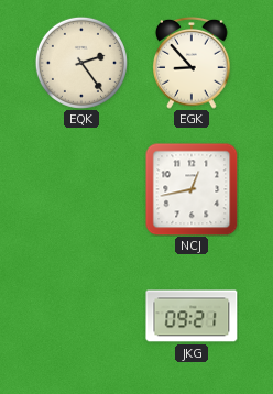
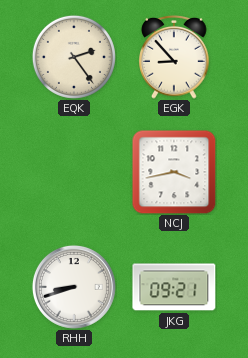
NCJ: 12:43 -> 3:43 (174, 172)
RHH: none -> 8:42 (74, 287)
